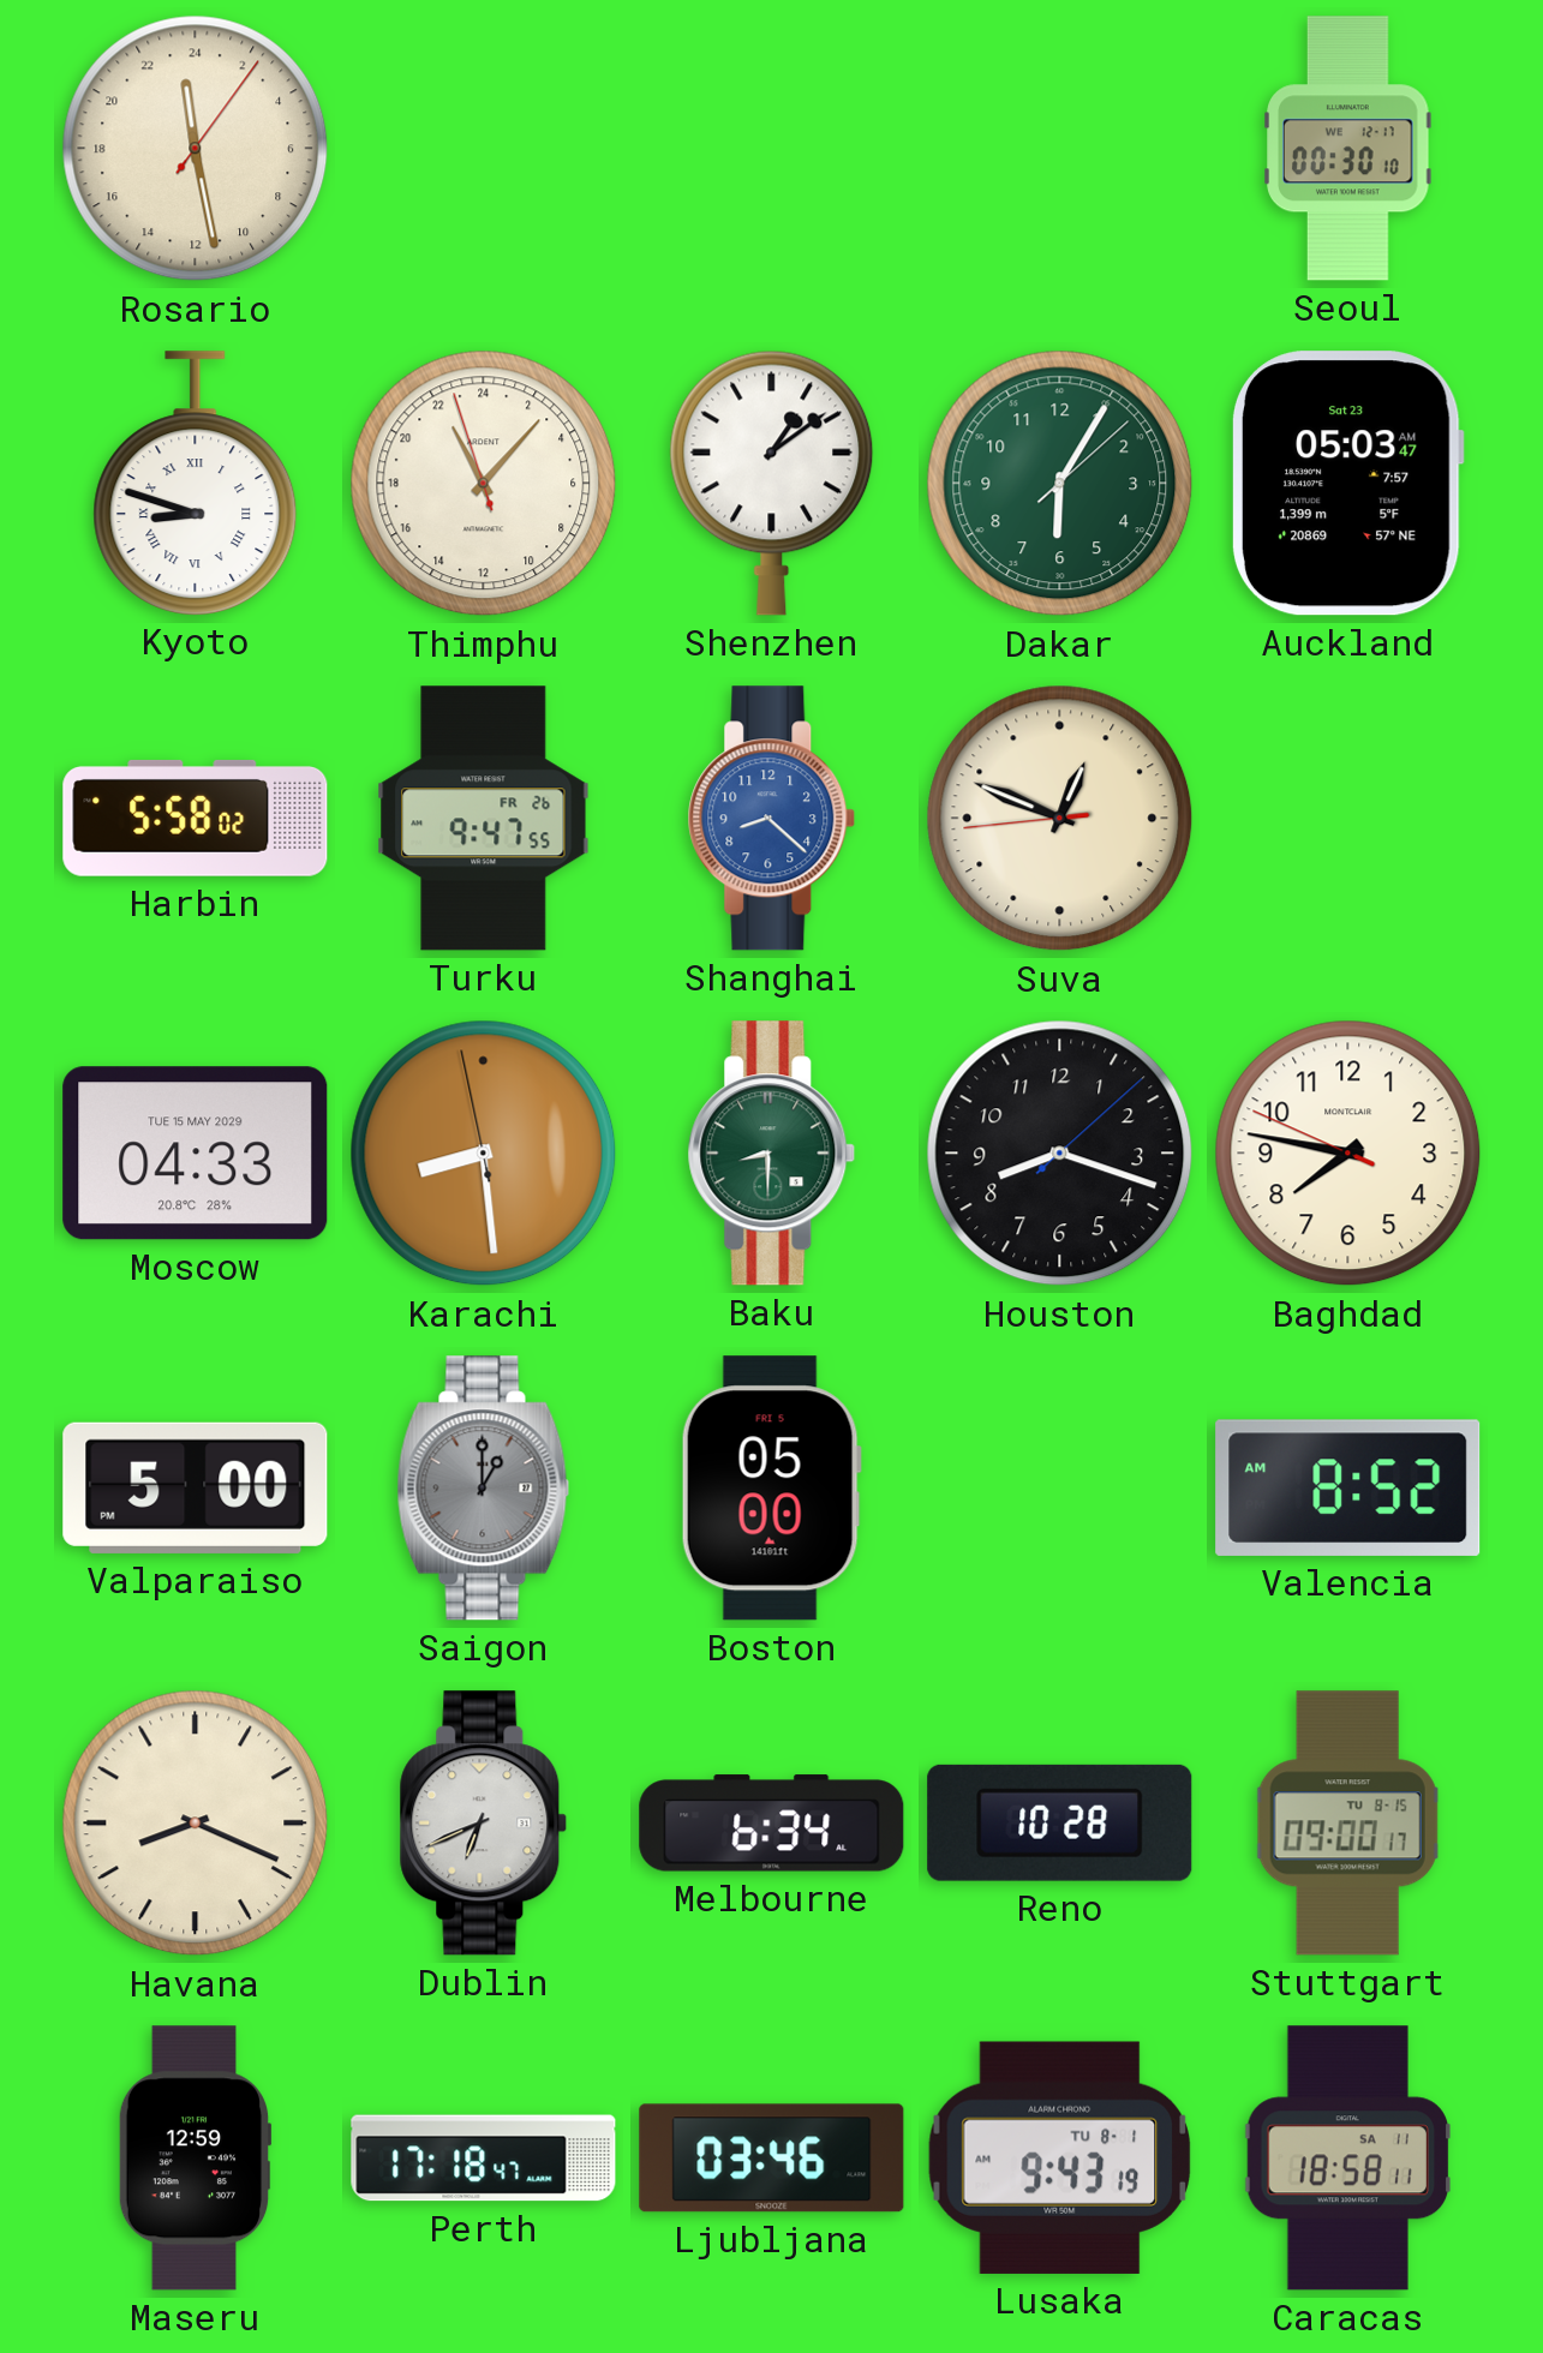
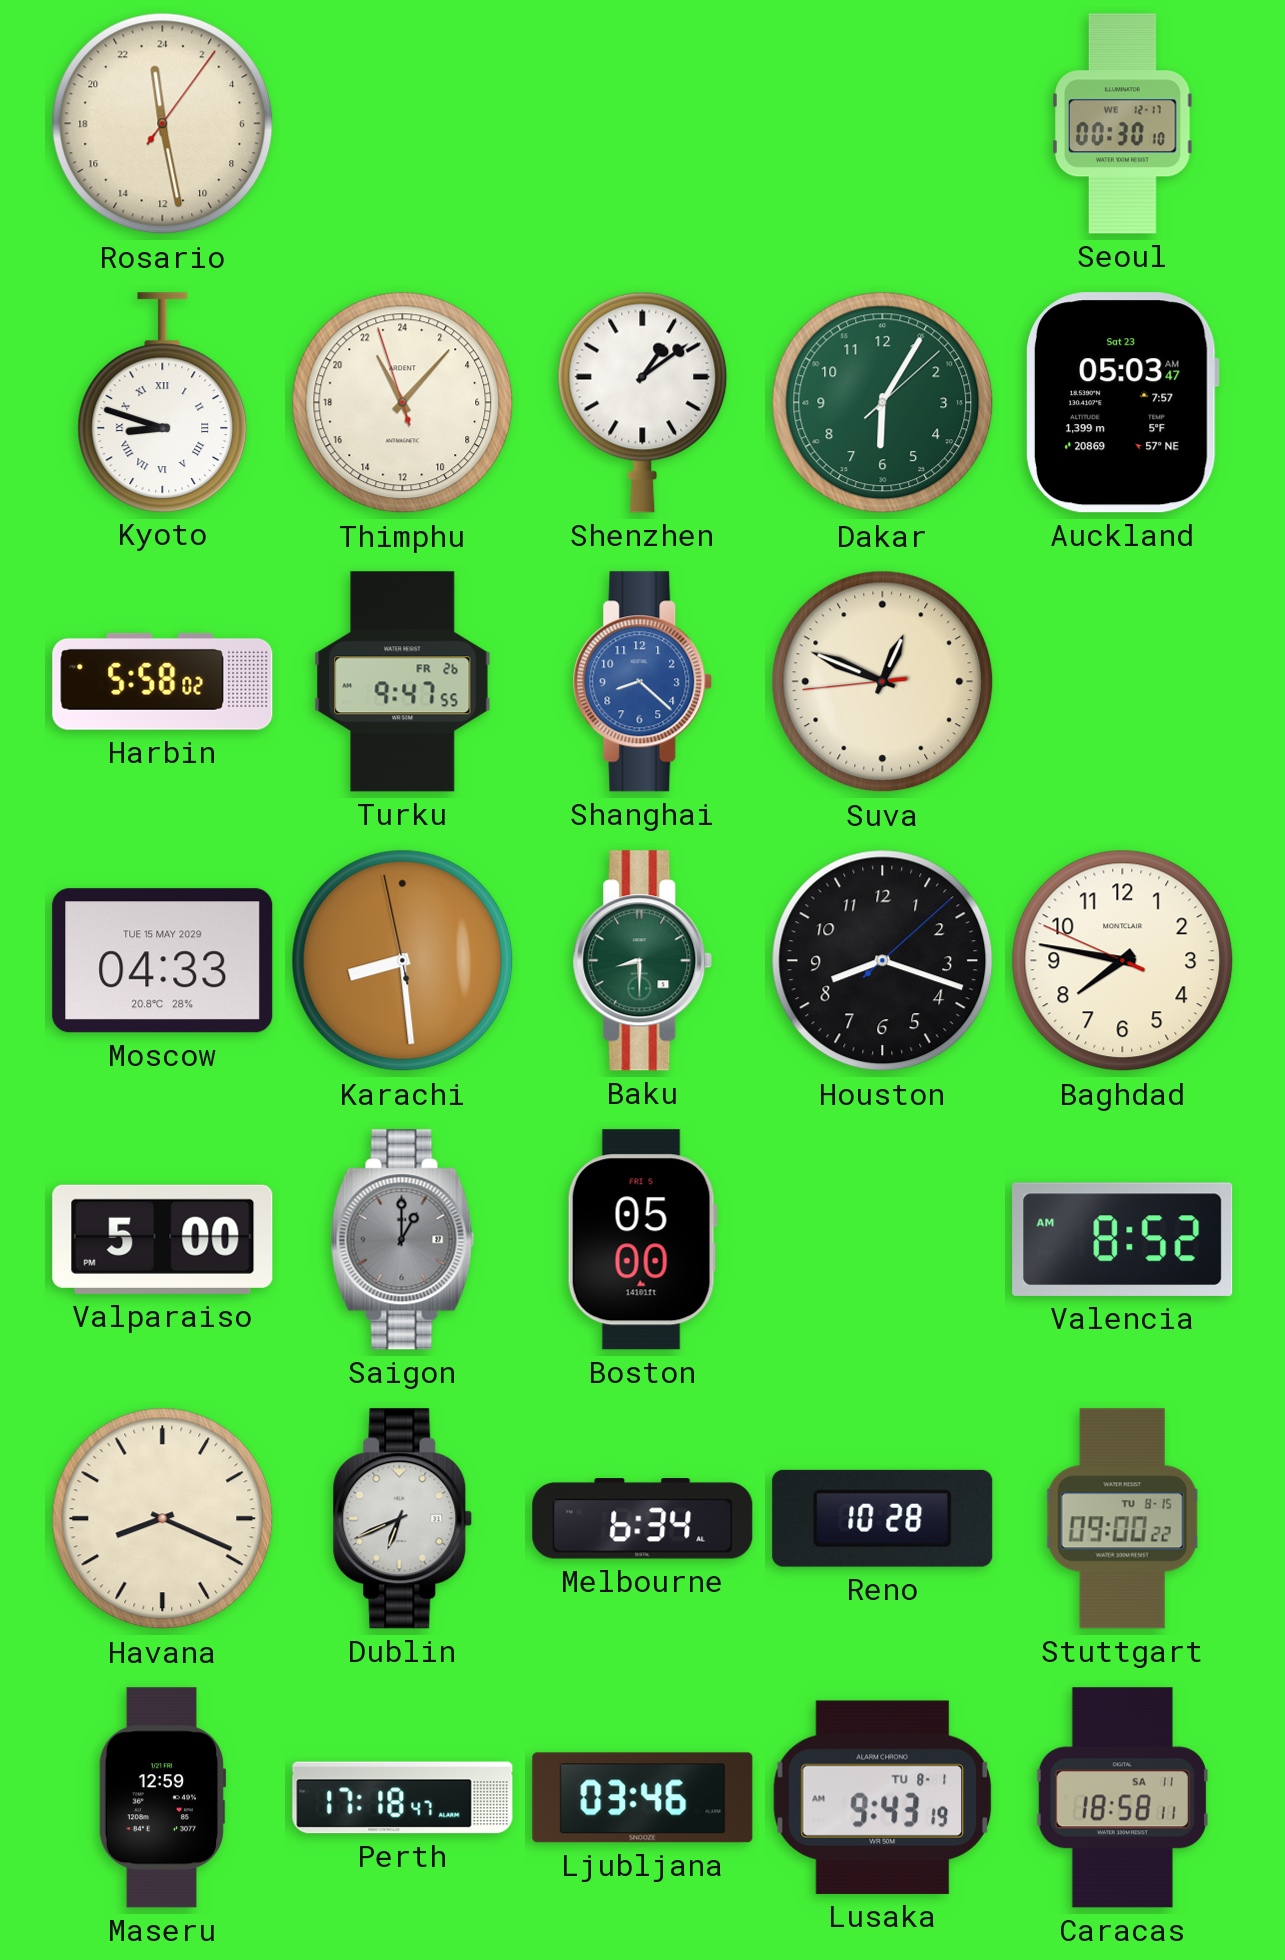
Stuttgart: 09:00:17 -> 09:00:22 (1122, 1519)
